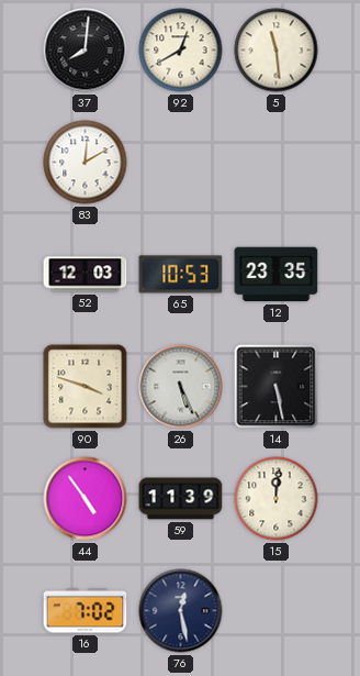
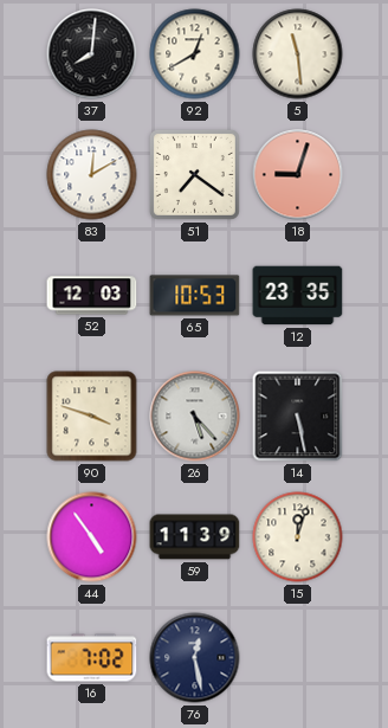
51: none -> 7:21 (194, 174)
18: none -> 9:03 (298, 175)
26: 5:26 -> 5:23 (195, 417)
15: 12:01 -> 12:03 (298, 537)
